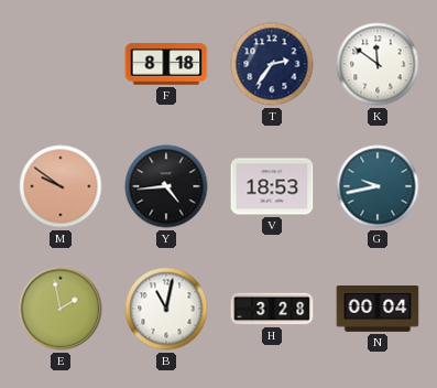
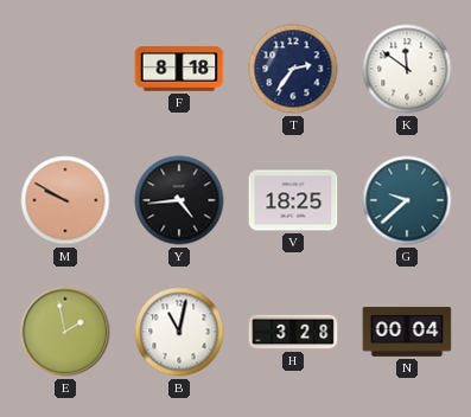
M: 9:51 -> 9:50 (65, 200)
V: 18:53 -> 18:25 (293, 200)
G: 9:43 -> 9:38 (407, 200)
